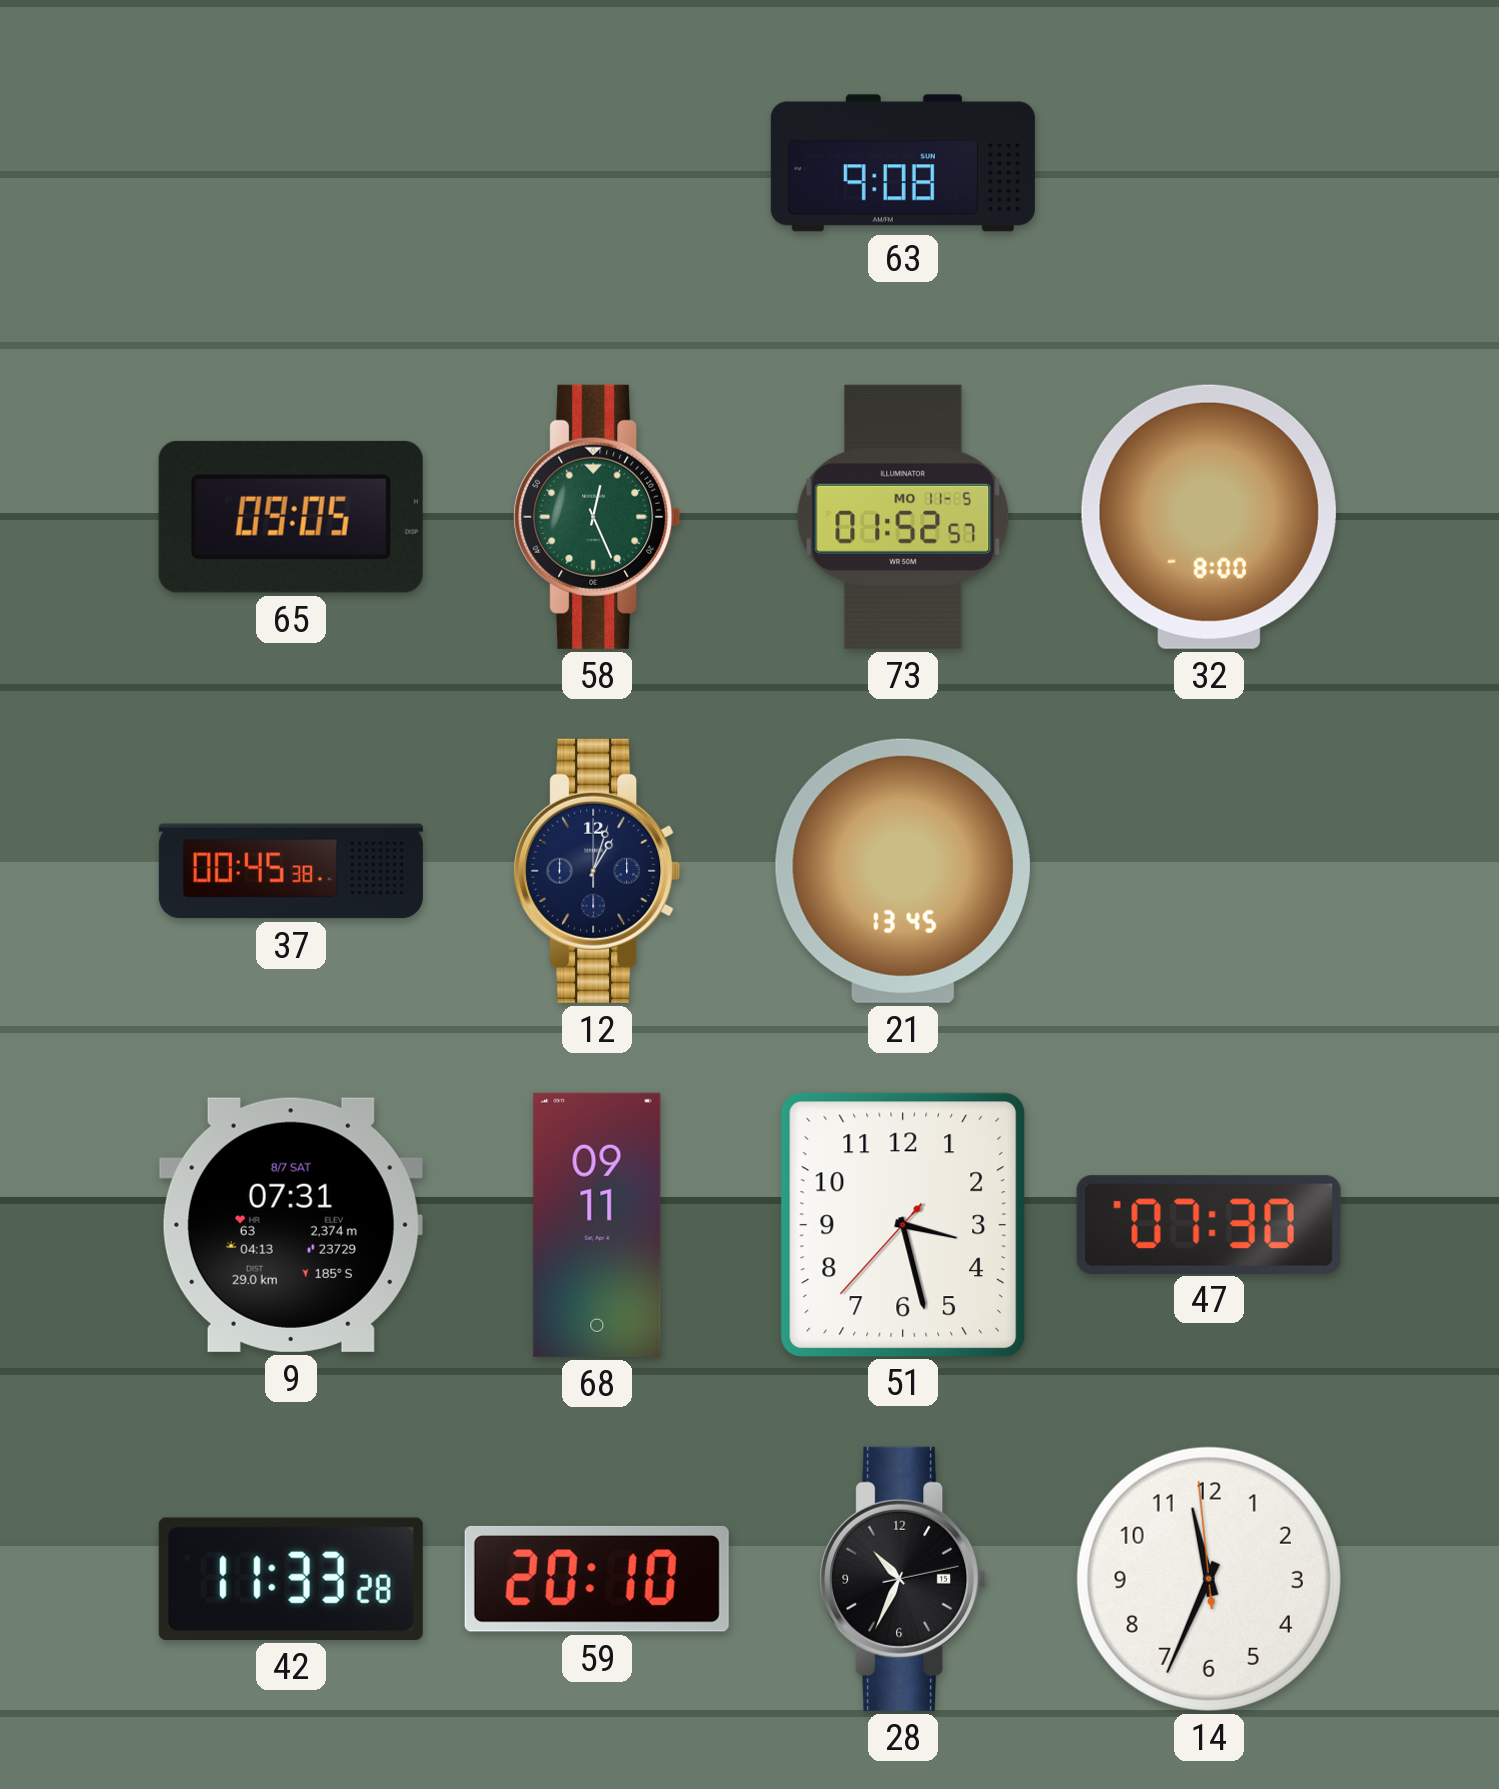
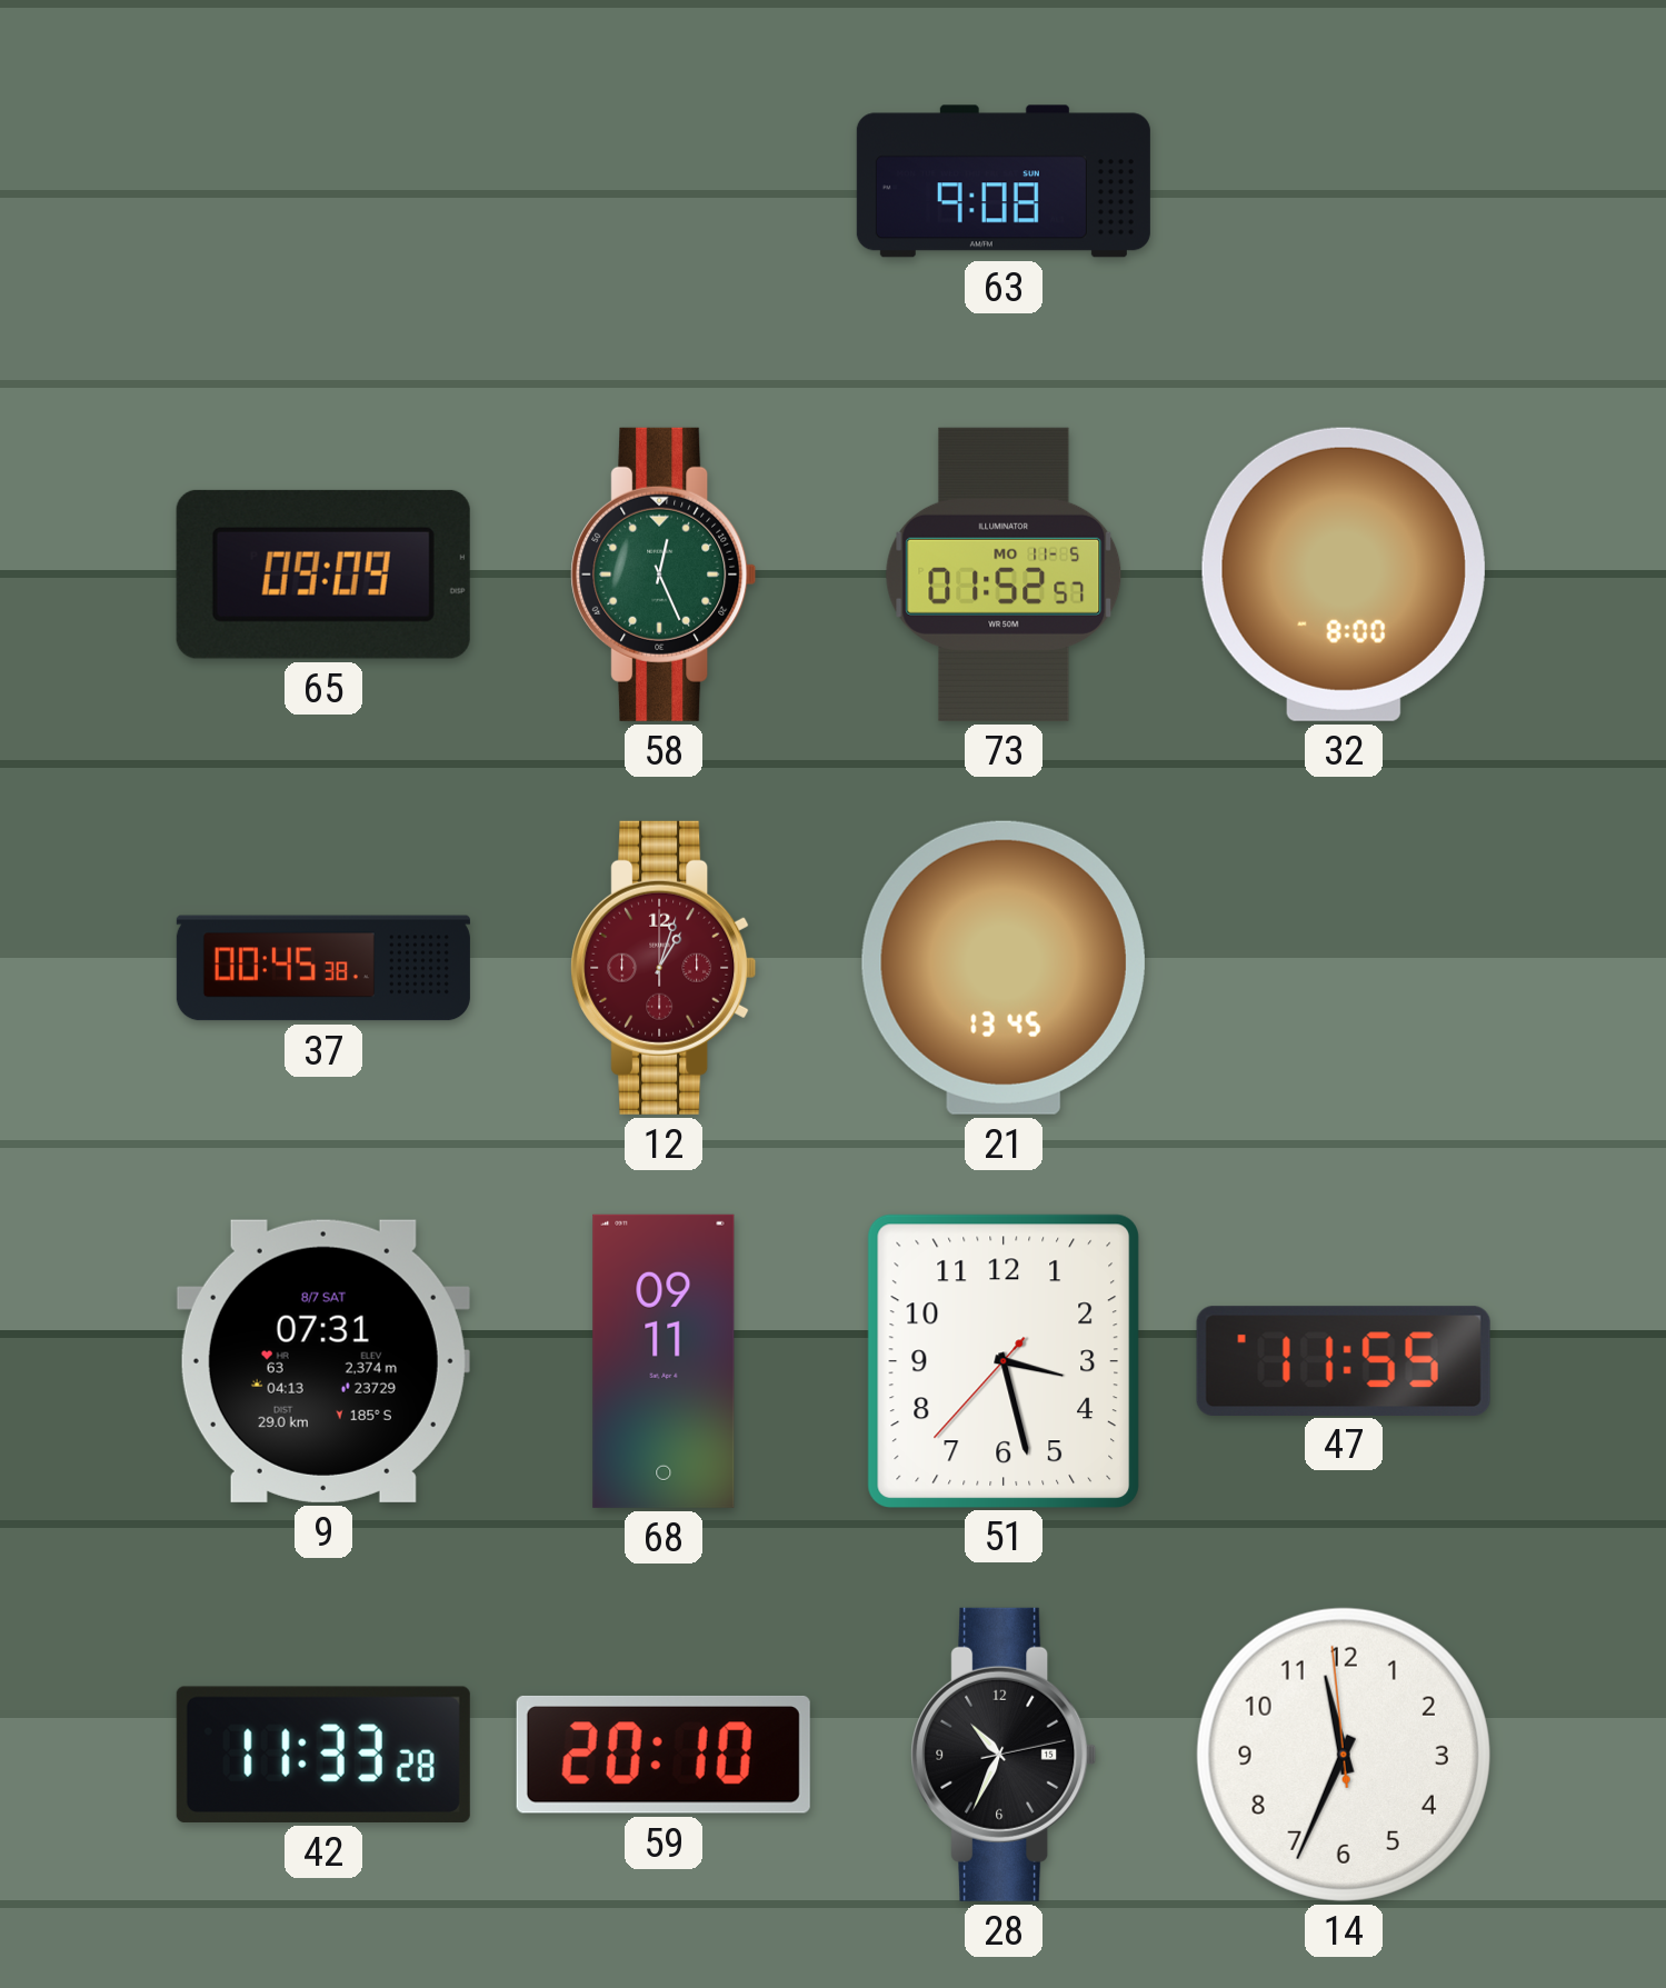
65: 09:05 -> 09:09 (323, 575)
12 dial: navy -> burgundy (664, 968)
47: 07:30 -> 11:55 (1344, 1360)
